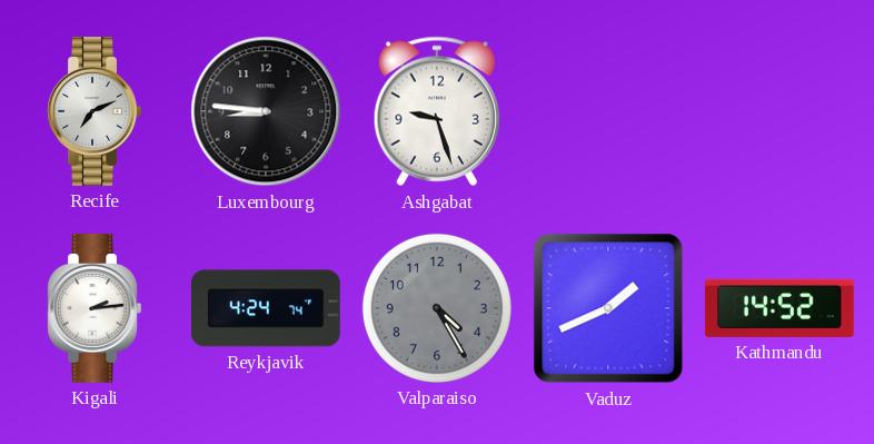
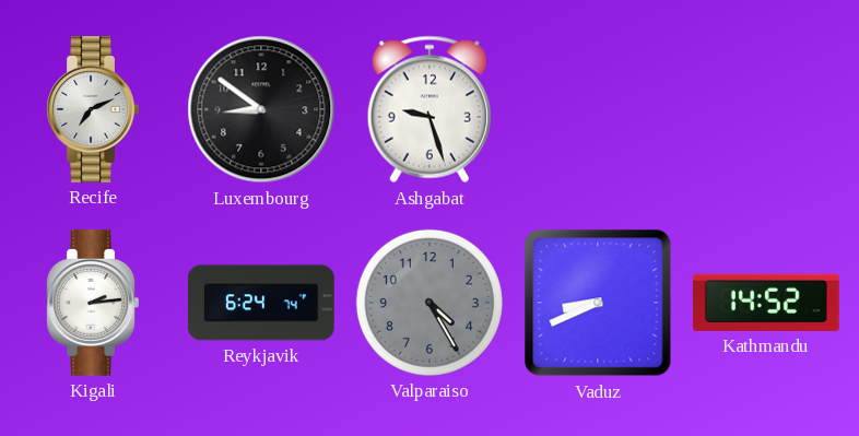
Luxembourg: 8:46 -> 8:51 (261, 109)
Reykjavik: 4:24 -> 6:24 (262, 303)
Vaduz: 1:41 -> 8:41 (598, 303)
